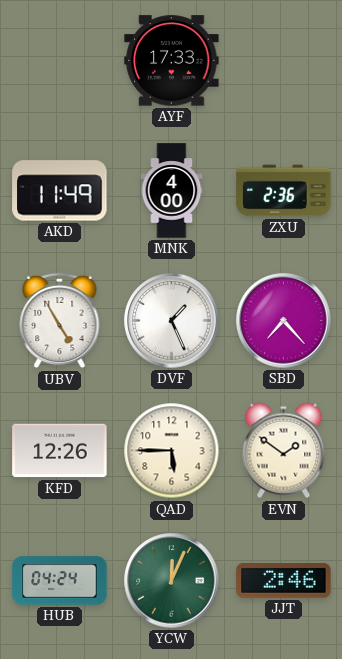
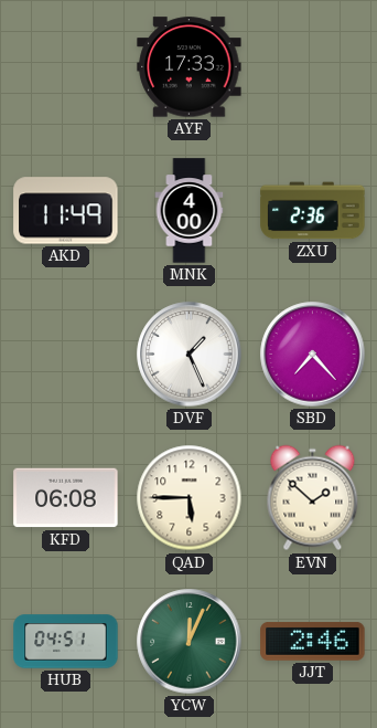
UBV: 4:55 -> none (60, 321)
KFD: 12:26 -> 06:08 (66, 498)
EVN: 1:51 -> 1:52 (313, 498)
HUB: 04:24 -> 04:51 (66, 642)
